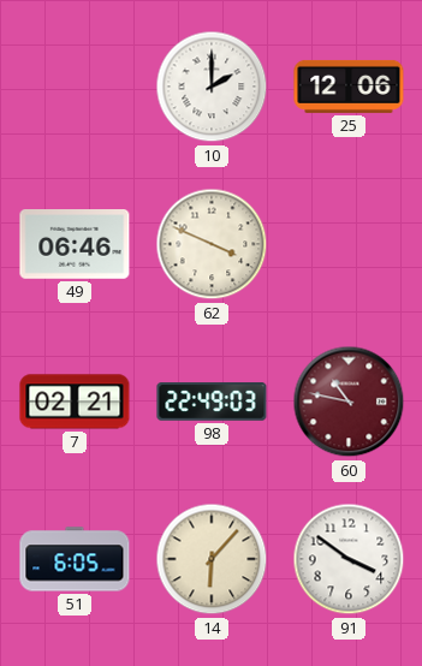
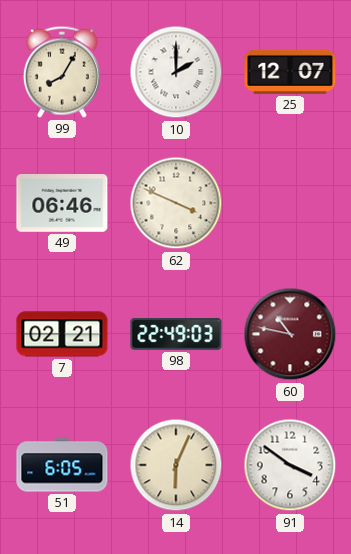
99: none -> 8:05 (62, 72)
25: 12:06 -> 12:07 (290, 72)
14: 6:07 -> 6:04 (176, 465)
